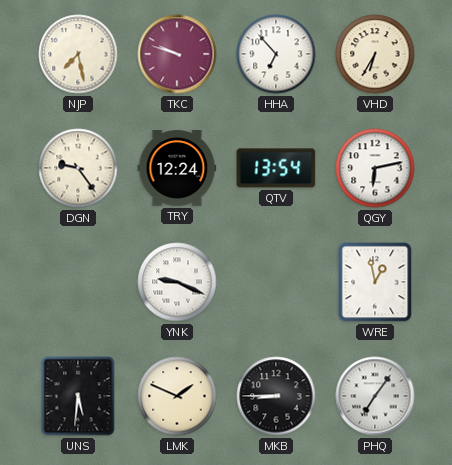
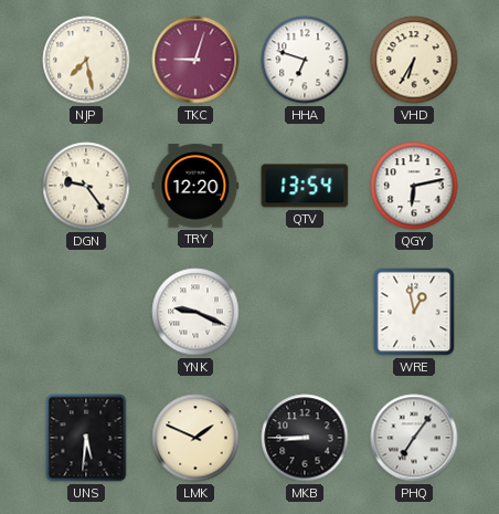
TKC: 9:48 -> 9:03 (195, 60)
HHA: 6:53 -> 6:48 (305, 60)
TRY: 12:24 -> 12:20 (195, 186)
